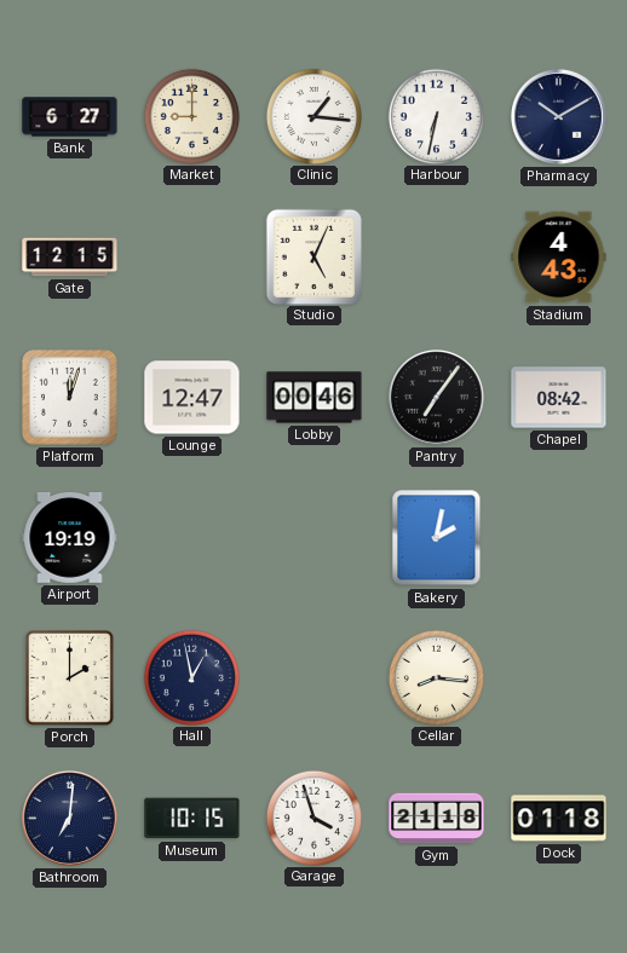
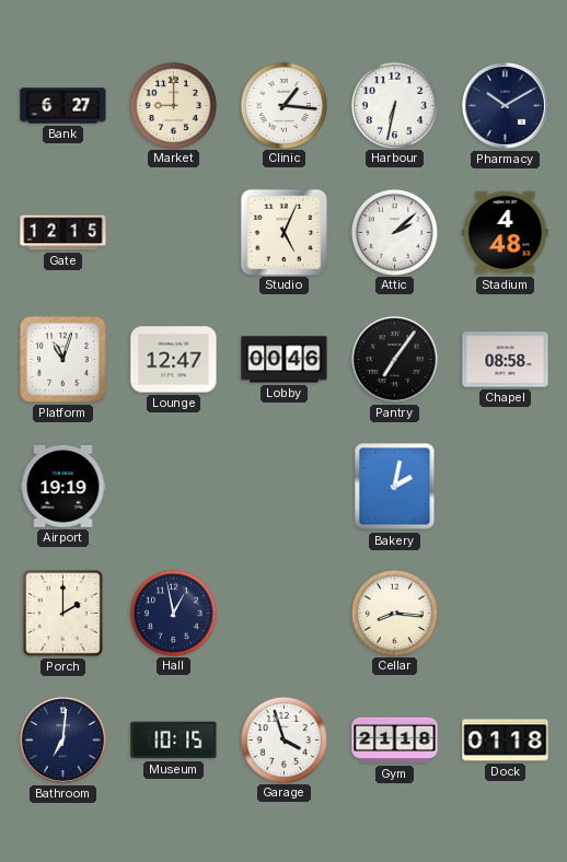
Attic: none -> 2:08 (394, 232)
Stadium: 4:43 -> 4:48 (506, 233)
Platform: 12:03 -> 11:03 (63, 360)
Chapel: 08:42 -> 08:58 (506, 360)
